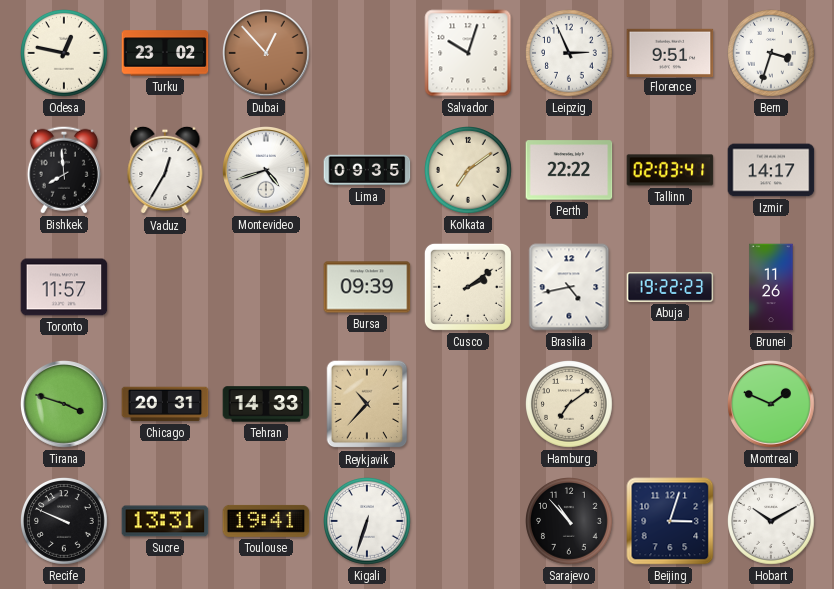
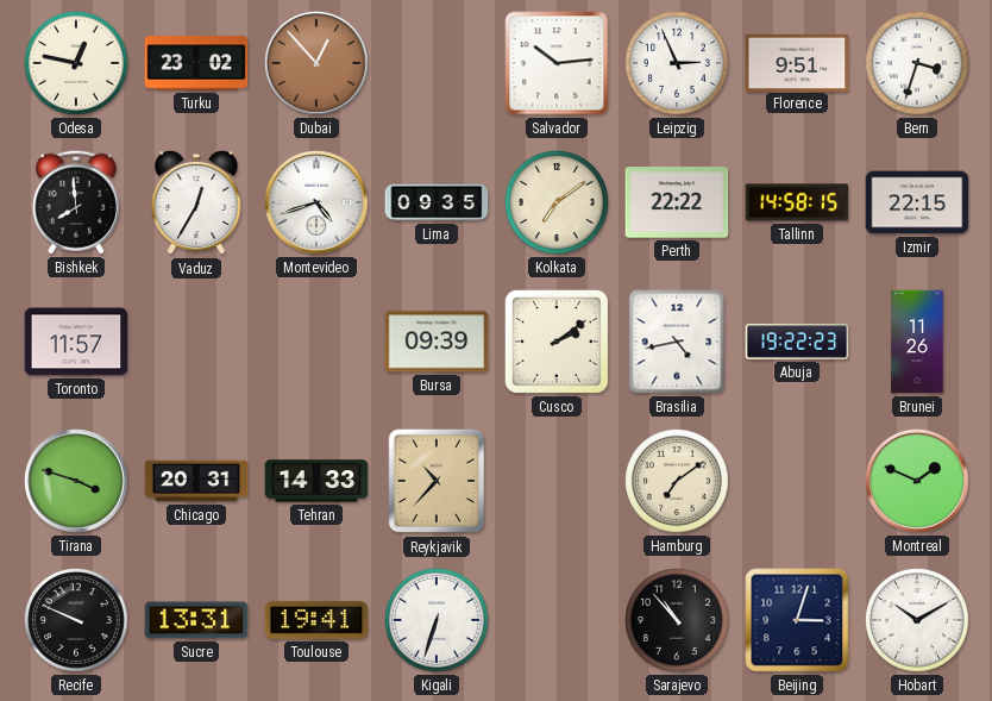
Salvador: 10:03 -> 10:14 (557, 63)
Tallinn: 02:03 -> 14:58 (797, 202)
Izmir: 14:17 -> 22:15 (917, 202)
